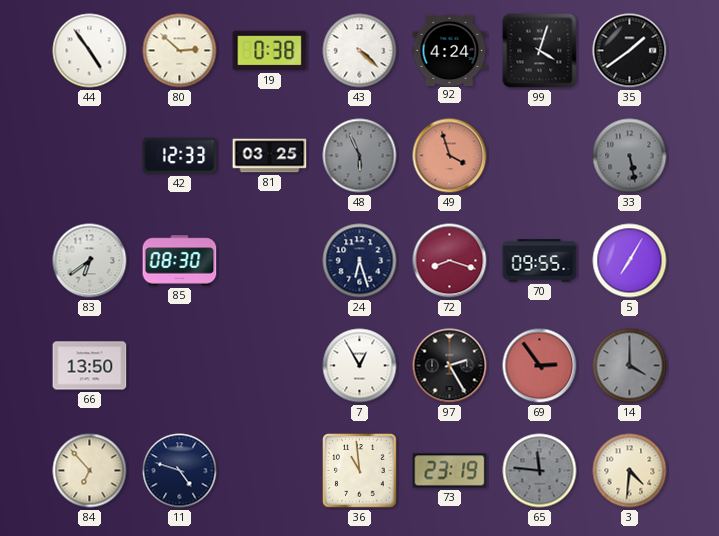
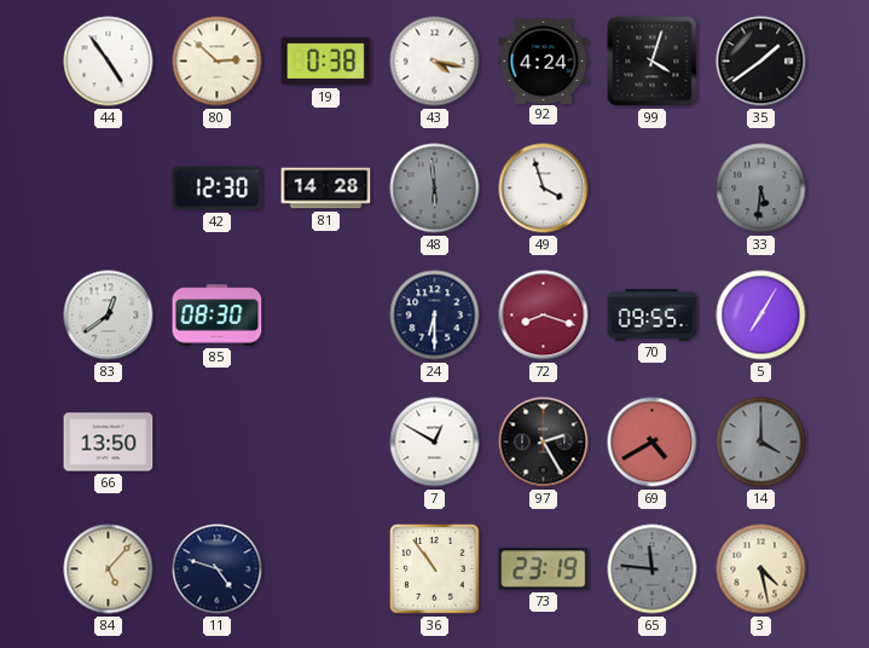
43: 4:22 -> 4:17 (435, 62)
42: 12:33 -> 12:30 (218, 189)
81: 03:25 -> 14:28 (326, 189)
48: 5:56 -> 5:59 (435, 189)
49 dial: salmon -> white (544, 189)
33: 5:28 -> 5:31 (761, 189)
83: 6:39 -> 12:39 (109, 316)
24: 6:27 -> 6:30 (435, 316)
7: 12:55 -> 12:50 (435, 442)
69: 2:54 -> 4:40 (653, 442)
84: 6:53 -> 5:07 (109, 569)
36: 10:59 -> 10:54 (435, 569)
3: 4:31 -> 4:28 (761, 569)
